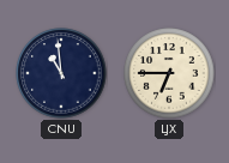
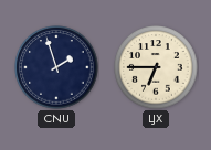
CNU: 10:59 -> 1:57 (56, 67)
